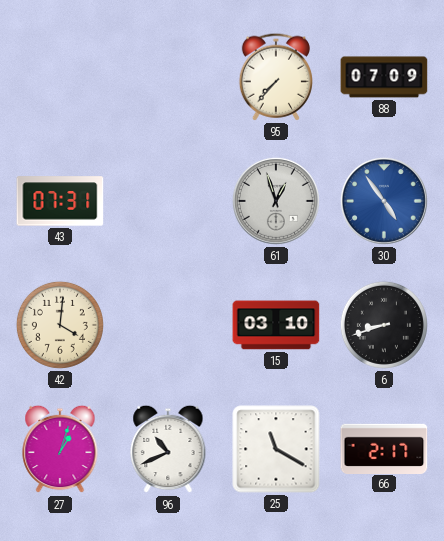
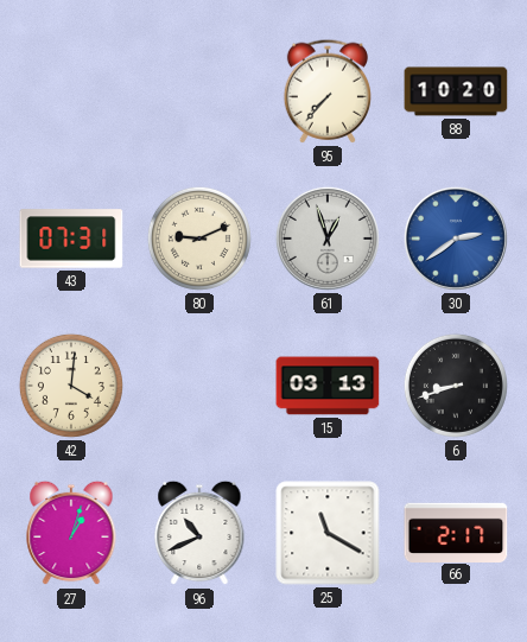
88: 07:09 -> 10:20 (456, 91)
80: none -> 9:11 (199, 239)
30: 4:54 -> 2:39 (456, 239)
15: 03:10 -> 03:13 (328, 386)
